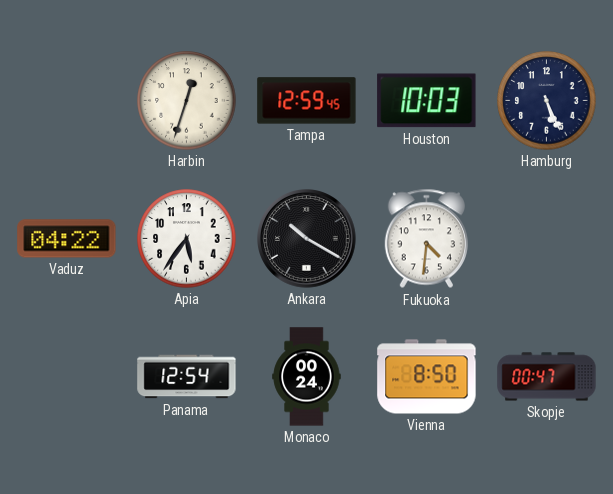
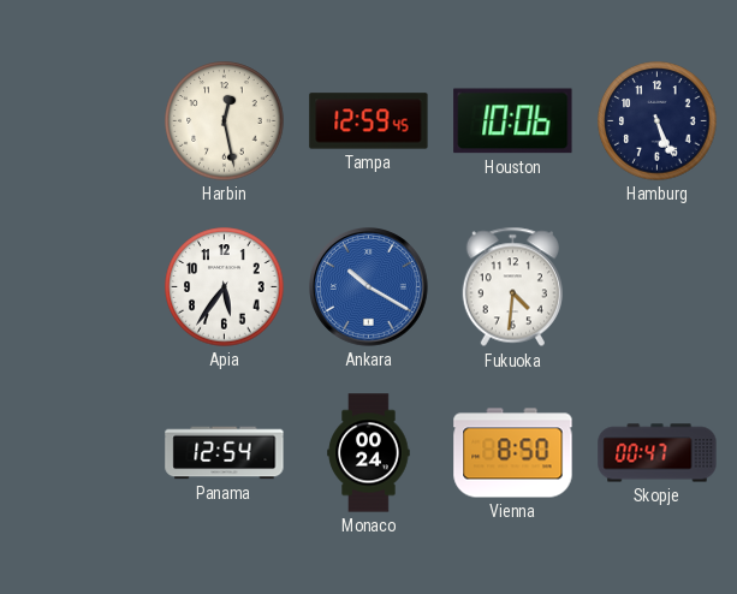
Harbin: 12:33 -> 12:28 (225, 121)
Houston: 10:03 -> 10:06 (513, 121)
Vaduz: 04:22 -> none (67, 239)
Ankara dial: black -> blue (369, 287)
